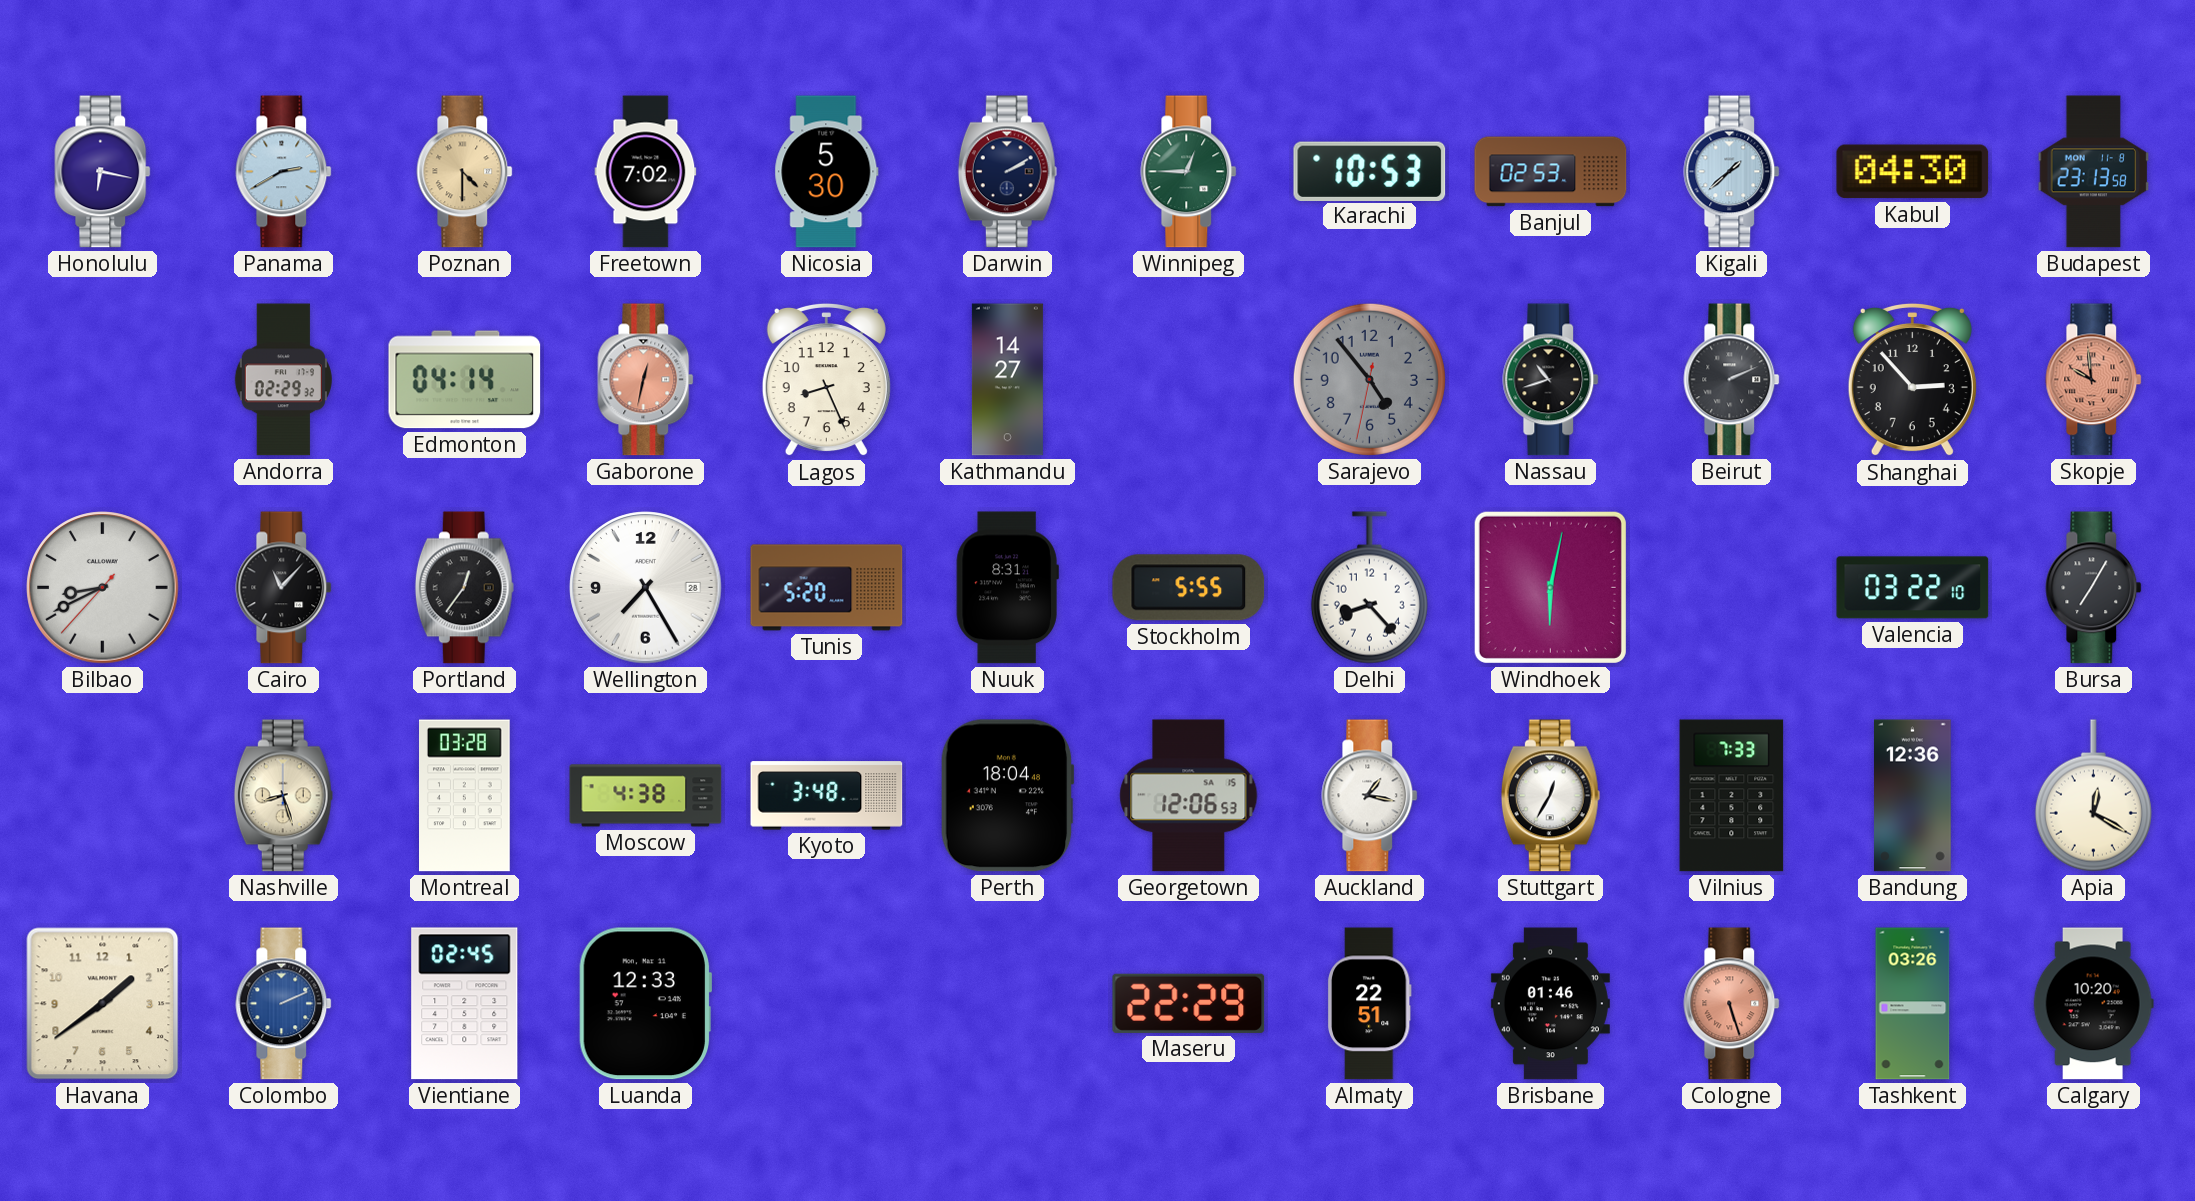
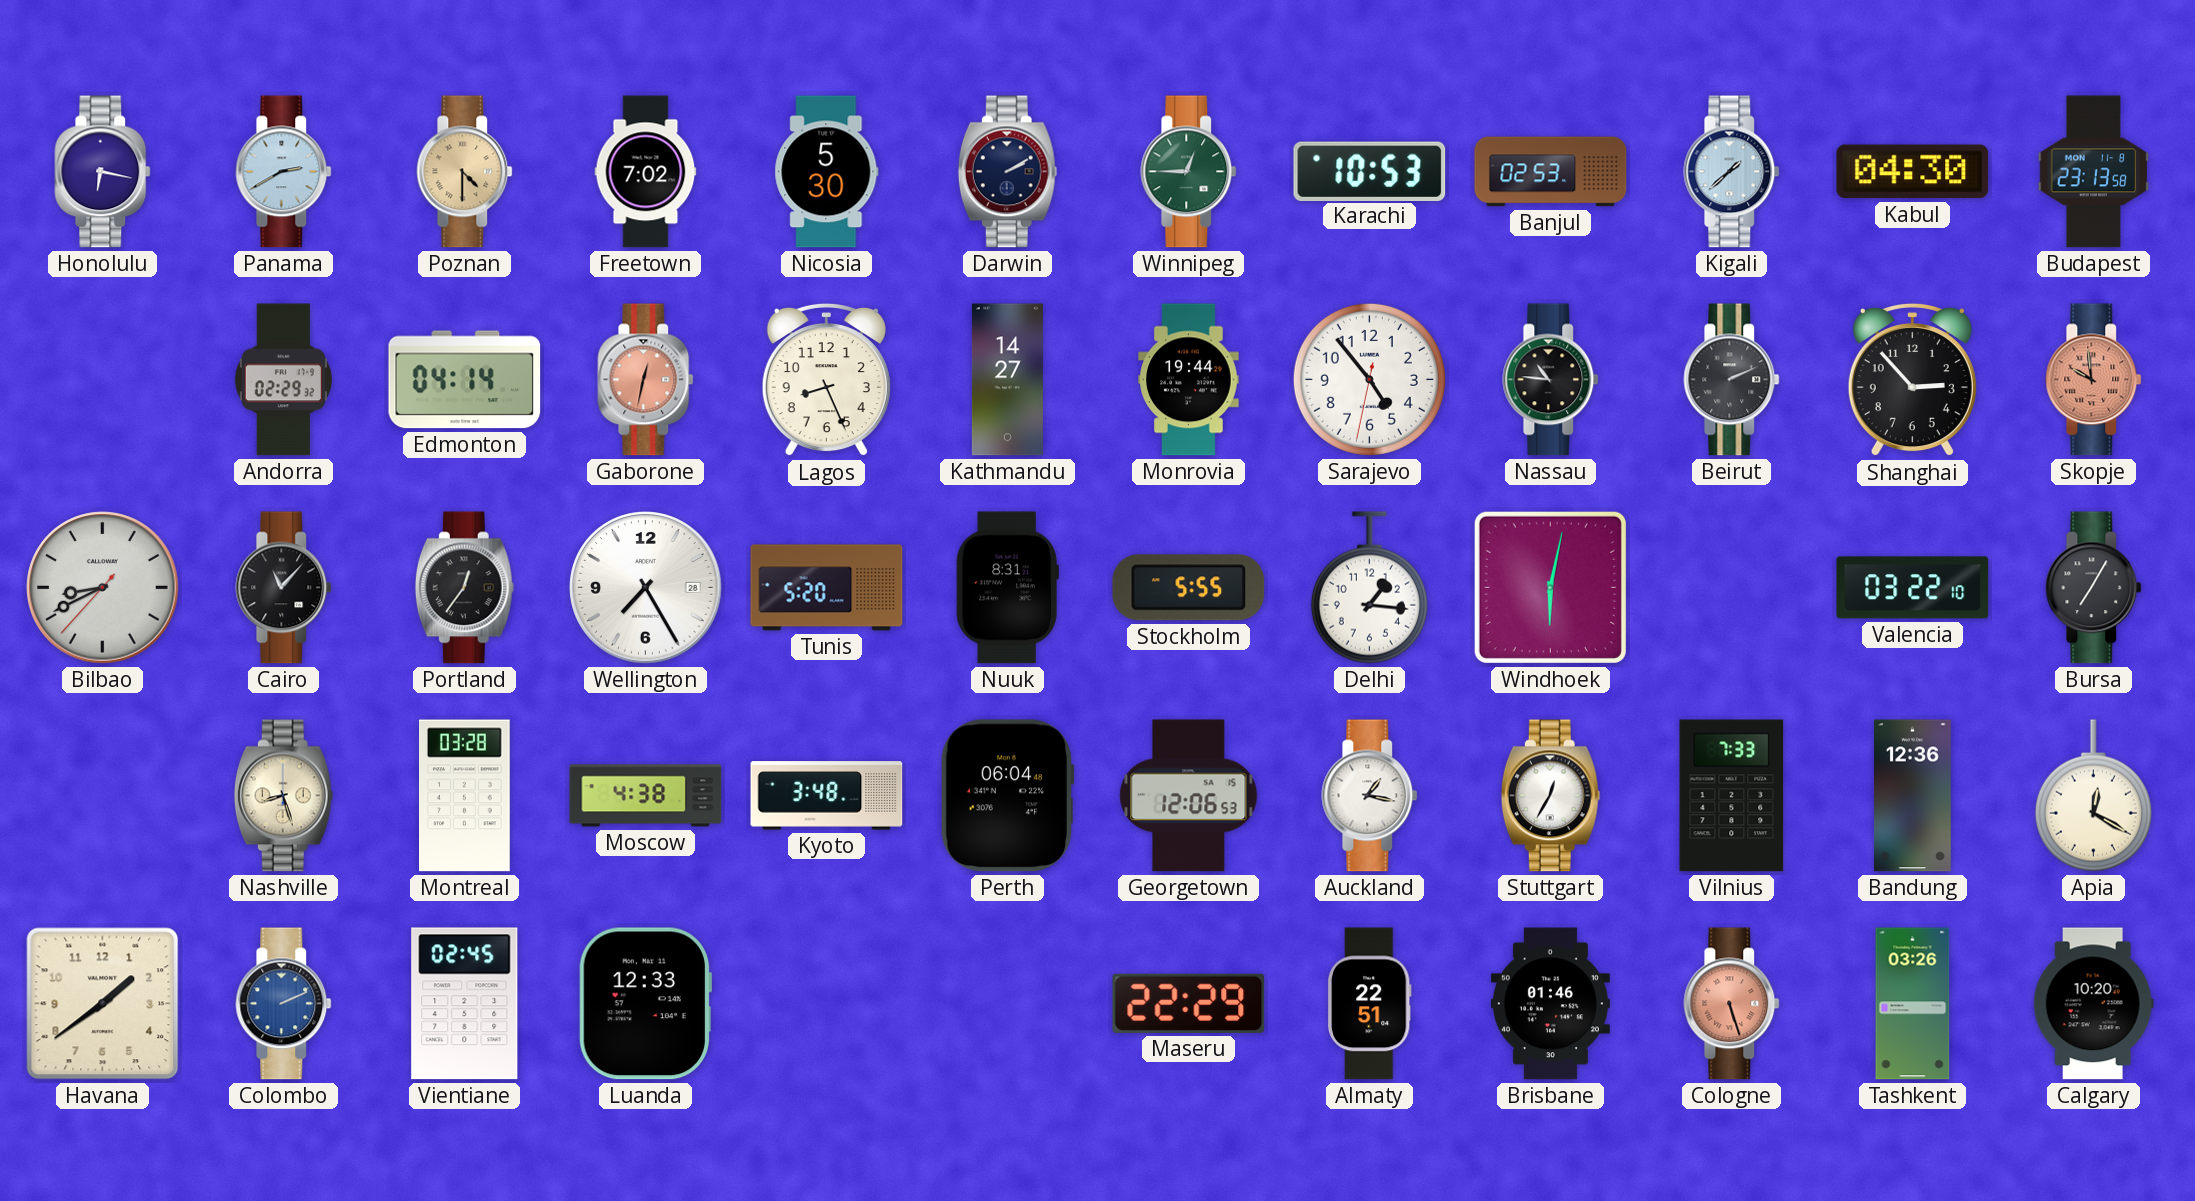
Monrovia: none -> 19:44 (1189, 380)
Sarajevo dial: grey -> white (1369, 379)
Nassau: 10:42 -> 10:46 (1551, 380)
Delhi: 8:23 -> 1:16 (1369, 588)
Perth: 18:04 -> 06:04 (1007, 796)
